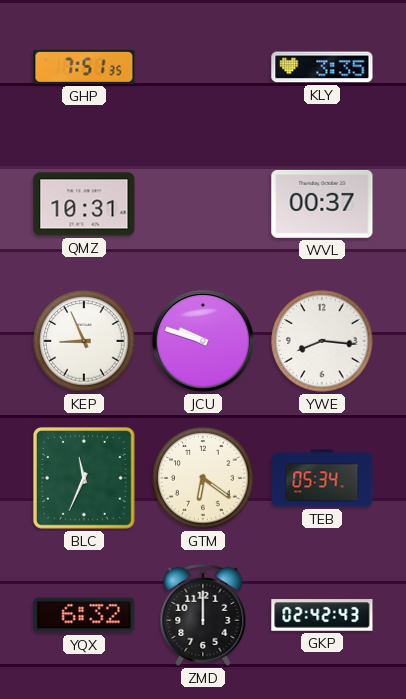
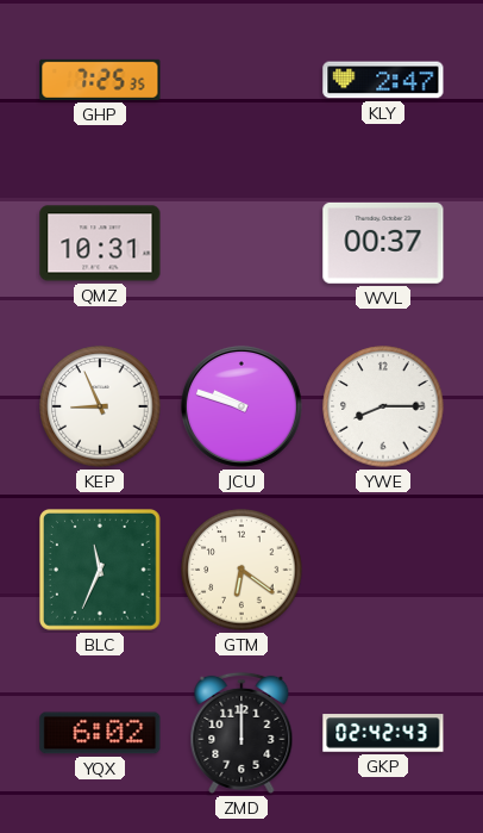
GHP: 7:51 -> 7:25 (100, 80)
KLY: 3:35 -> 2:47 (383, 80)
YWE: 8:16 -> 8:15 (383, 406)
TEB: 05:34 -> none (322, 478)
YQX: 6:32 -> 6:02 (100, 733)
